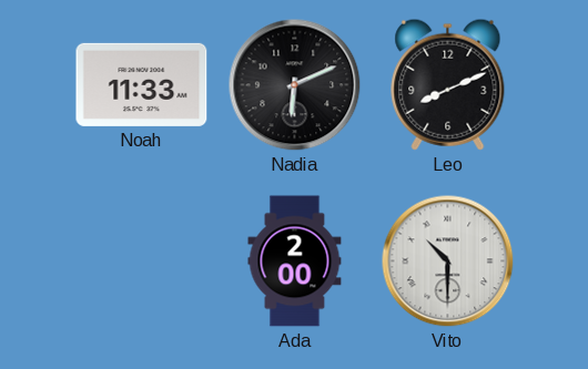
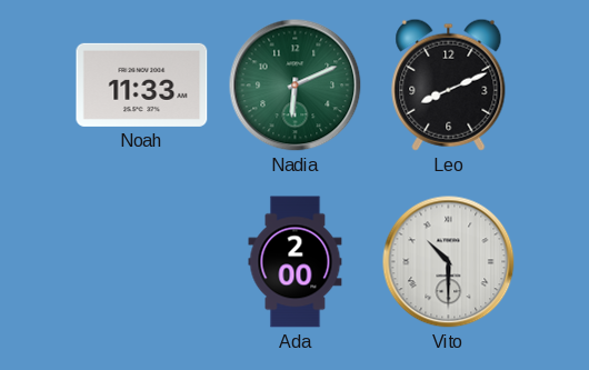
Nadia dial: black -> green (296, 86)
